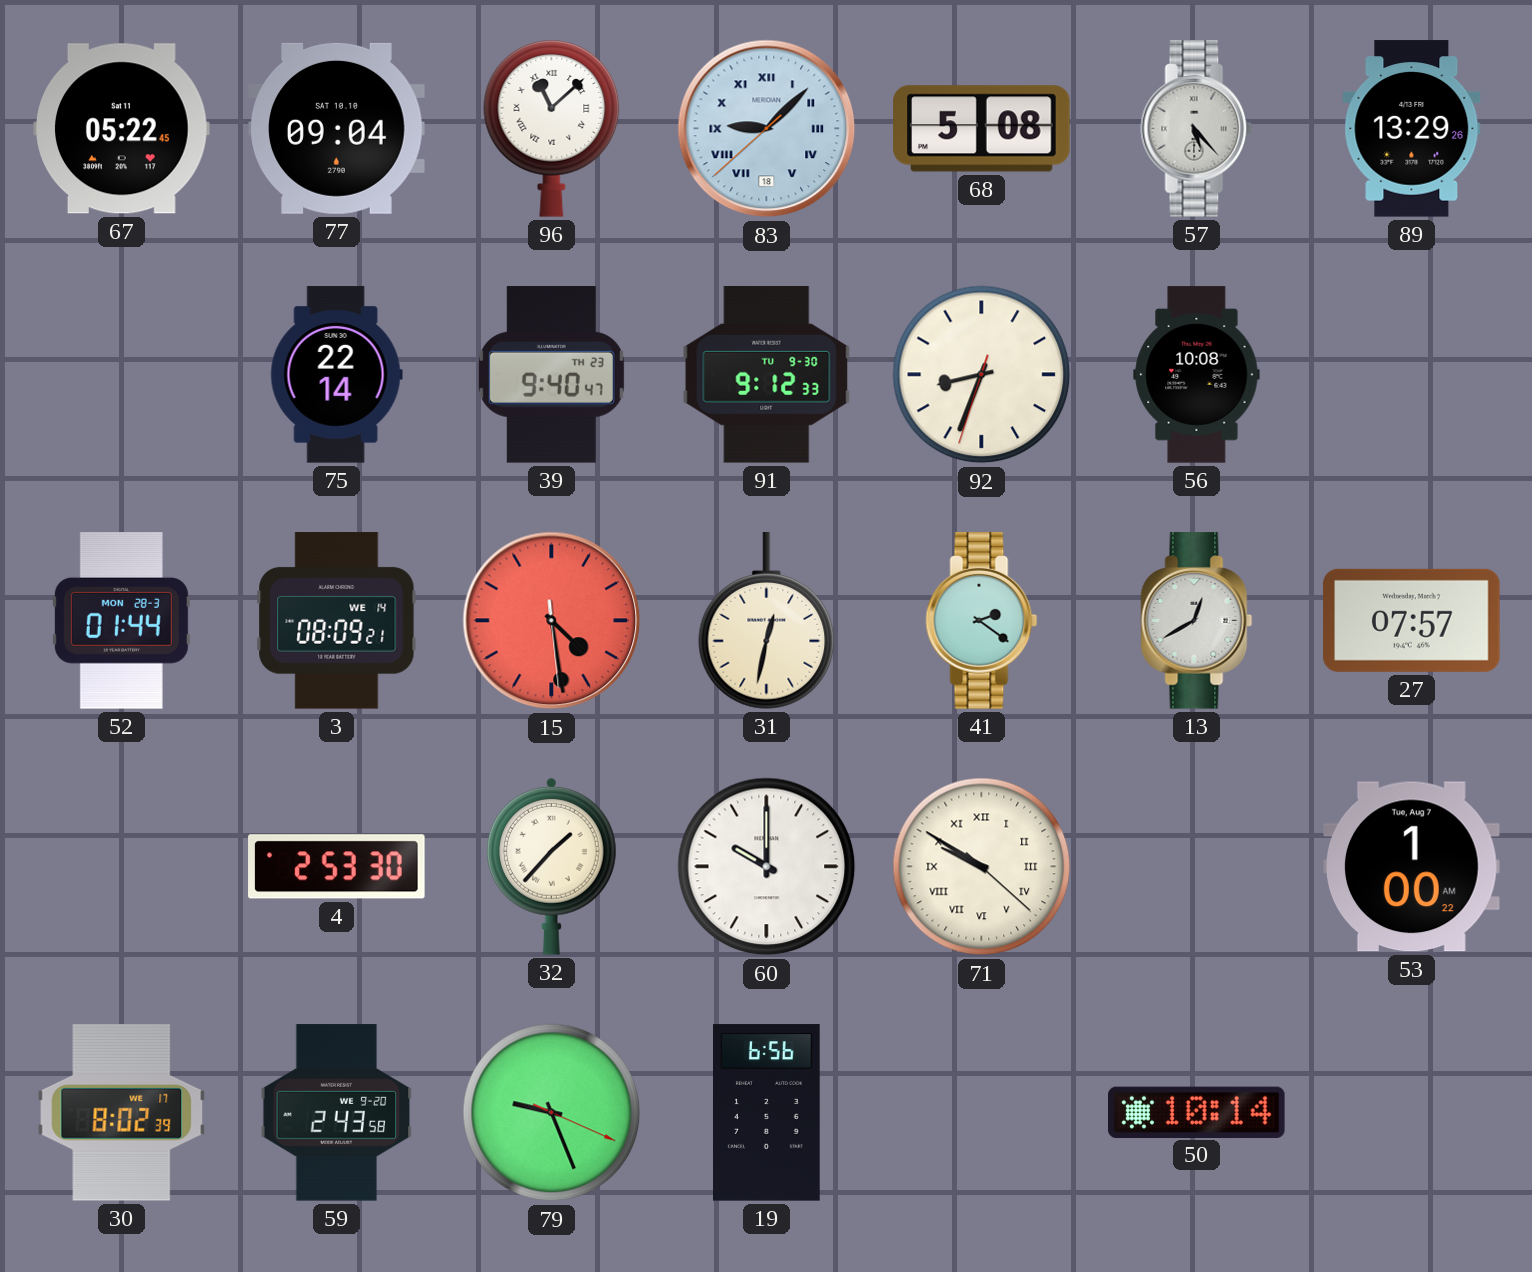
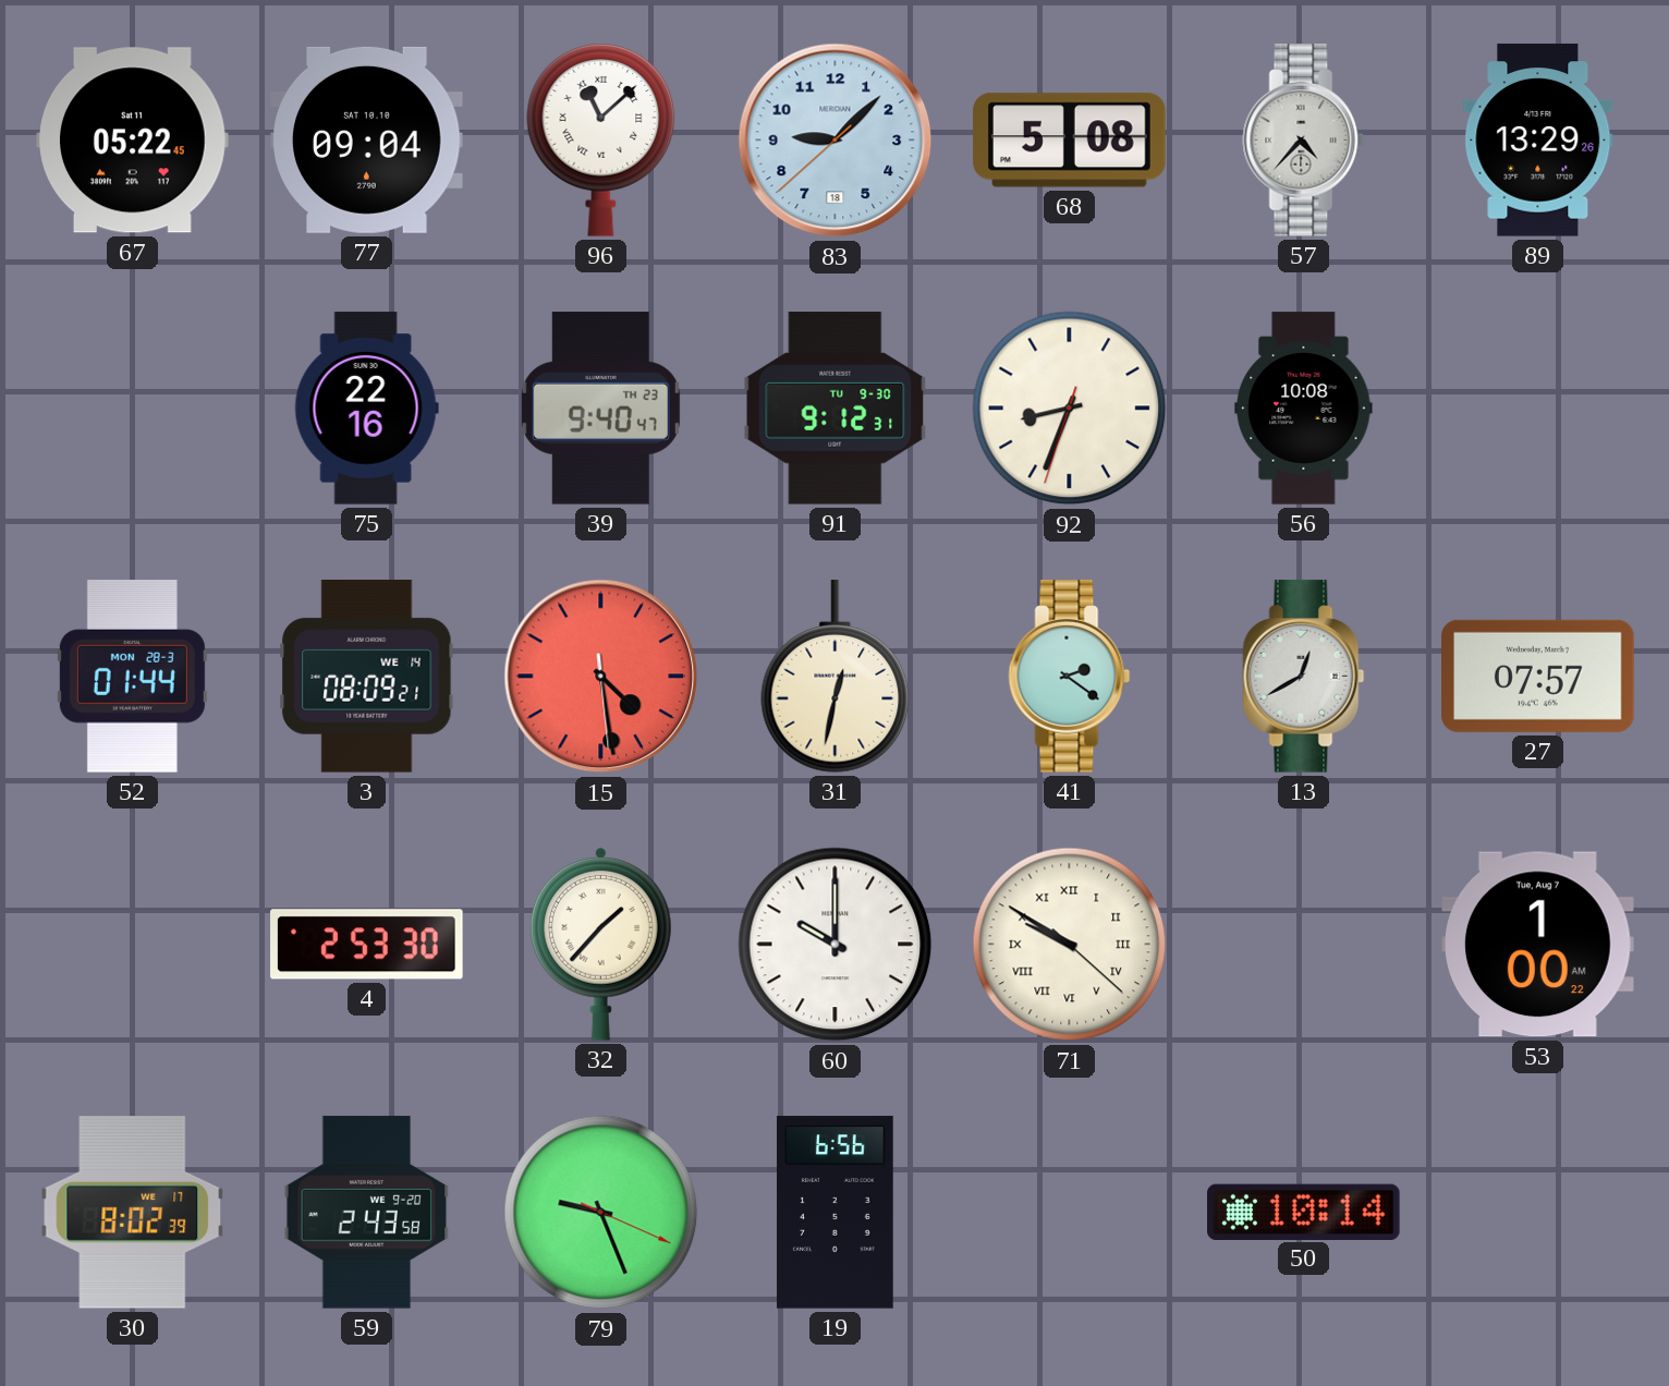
83 numerals: Roman -> Arabic (836, 141)
57: 5:23 -> 4:37 (1304, 141)
75: 22:14 -> 22:16 (366, 409)
91: 9:12:33 -> 9:12:31 (836, 409)
